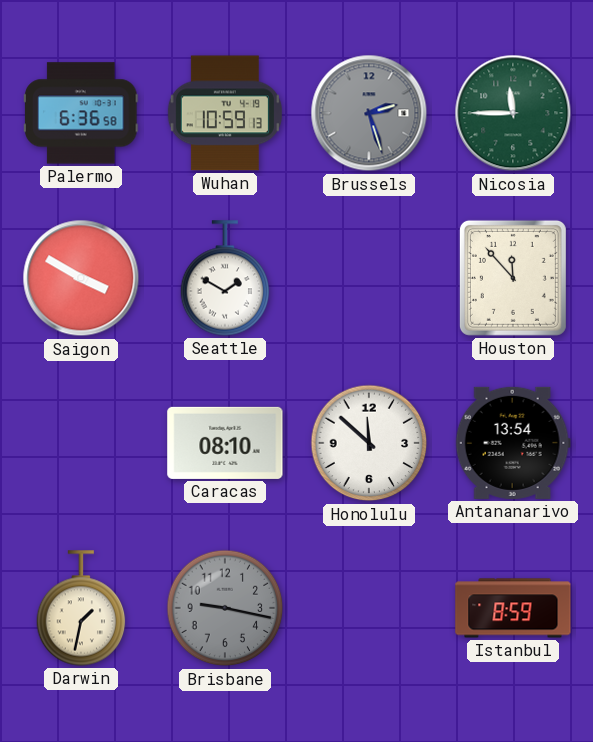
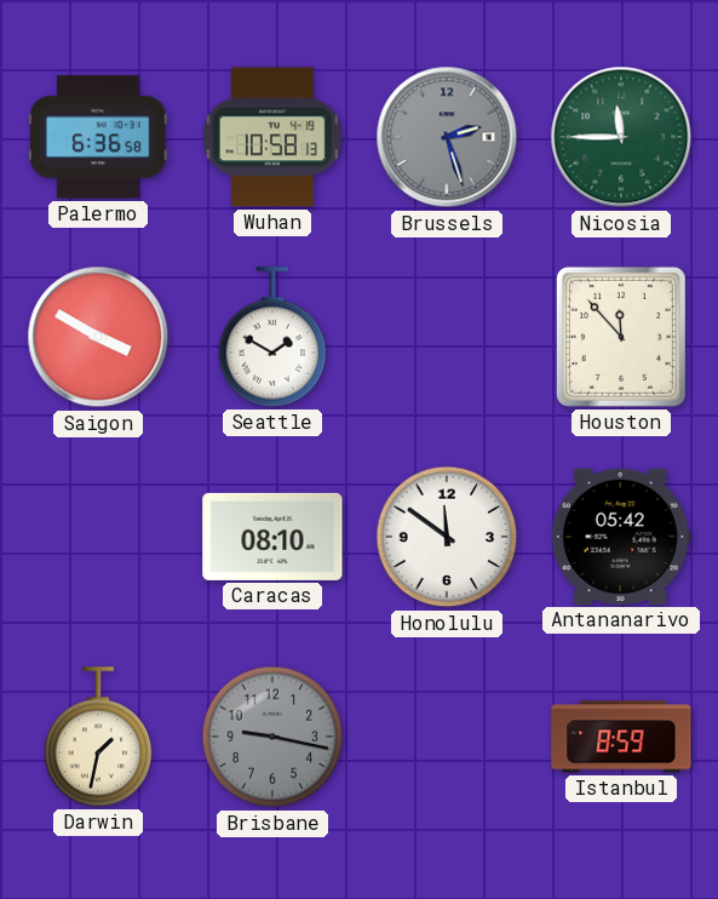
Wuhan: 10:59 -> 10:58 (272, 137)
Honolulu: 11:52 -> 11:51 (447, 537)
Antananarivo: 13:54 -> 05:42 (621, 537)
